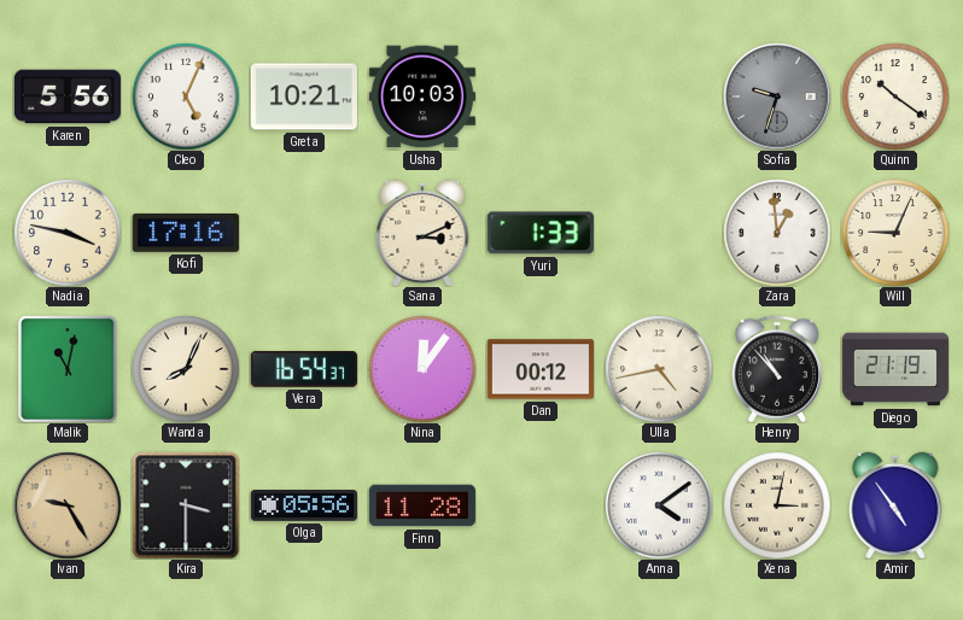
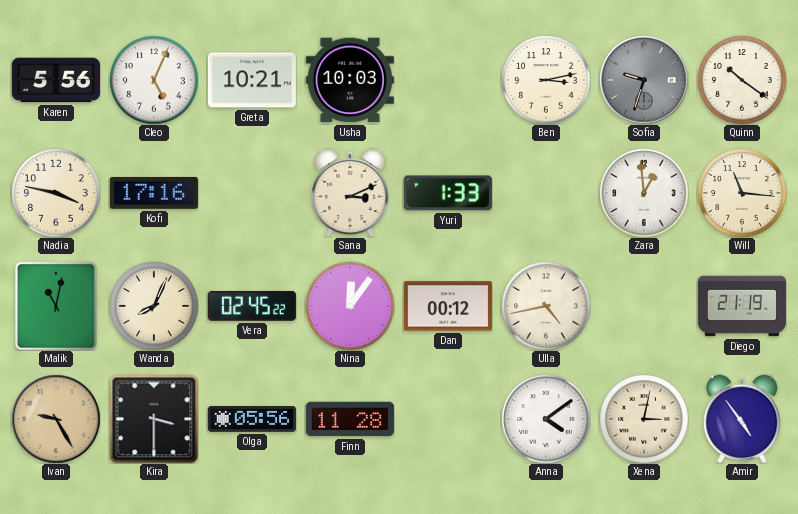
Ben: none -> 3:13 (546, 80)
Will: 9:04 -> 11:16 (742, 193)
Vera: 16:54 -> 02:45 (252, 306)
Henry: 10:53 -> none (777, 369)
